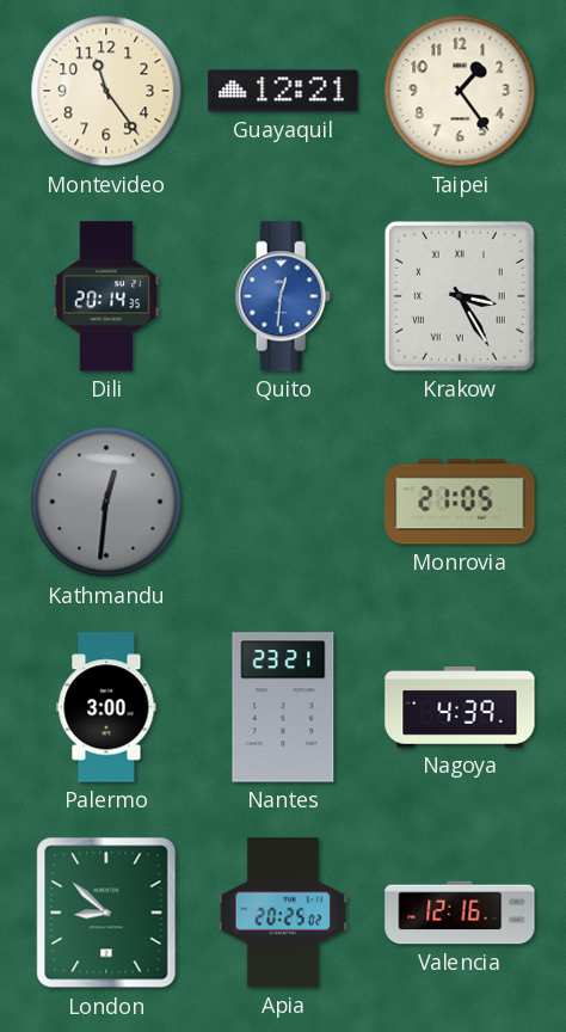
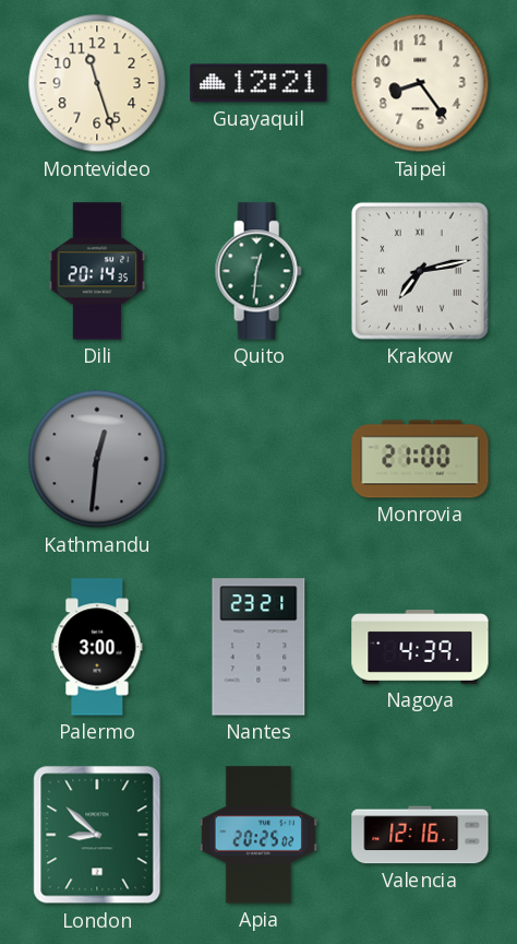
Montevideo: 11:24 -> 11:27 (97, 83)
Taipei: 1:24 -> 8:24 (420, 83)
Quito dial: blue -> green (258, 271)
Krakow: 3:25 -> 7:13 (420, 271)
Monrovia: 21:05 -> 21:00 (420, 459)
